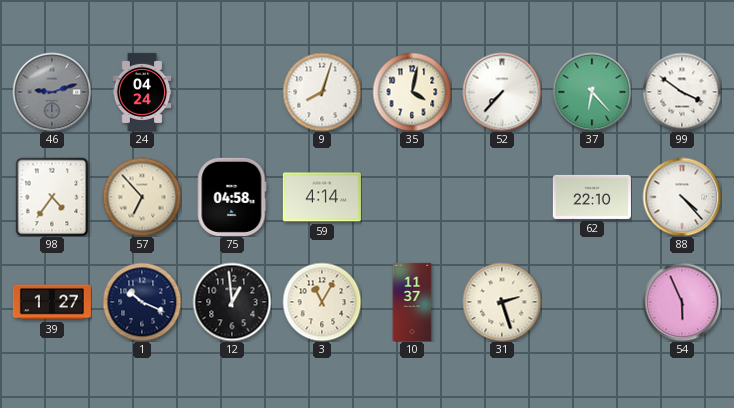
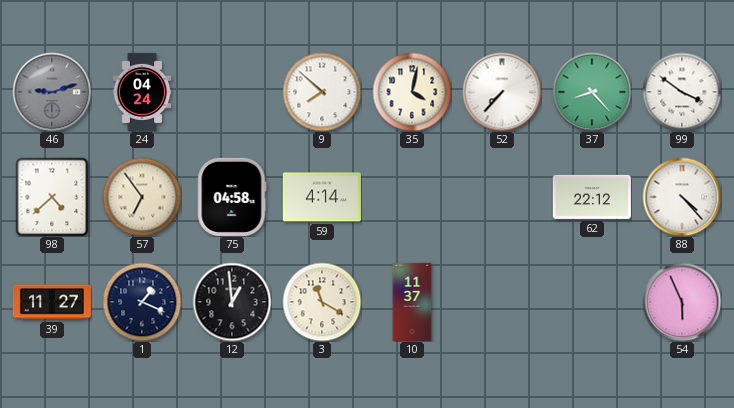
9: 8:03 -> 7:52 (322, 92)
37: 6:23 -> 8:23 (592, 92)
98: 4:36 -> 4:38 (52, 197)
57: 6:53 -> 6:54 (142, 197)
62: 22:10 -> 22:12 (592, 197)
39: 1:27 -> 11:27 (52, 302)
1: 10:19 -> 1:19 (142, 302)
3: 11:05 -> 11:20 (322, 302)
31: 2:27 -> none (502, 302)
